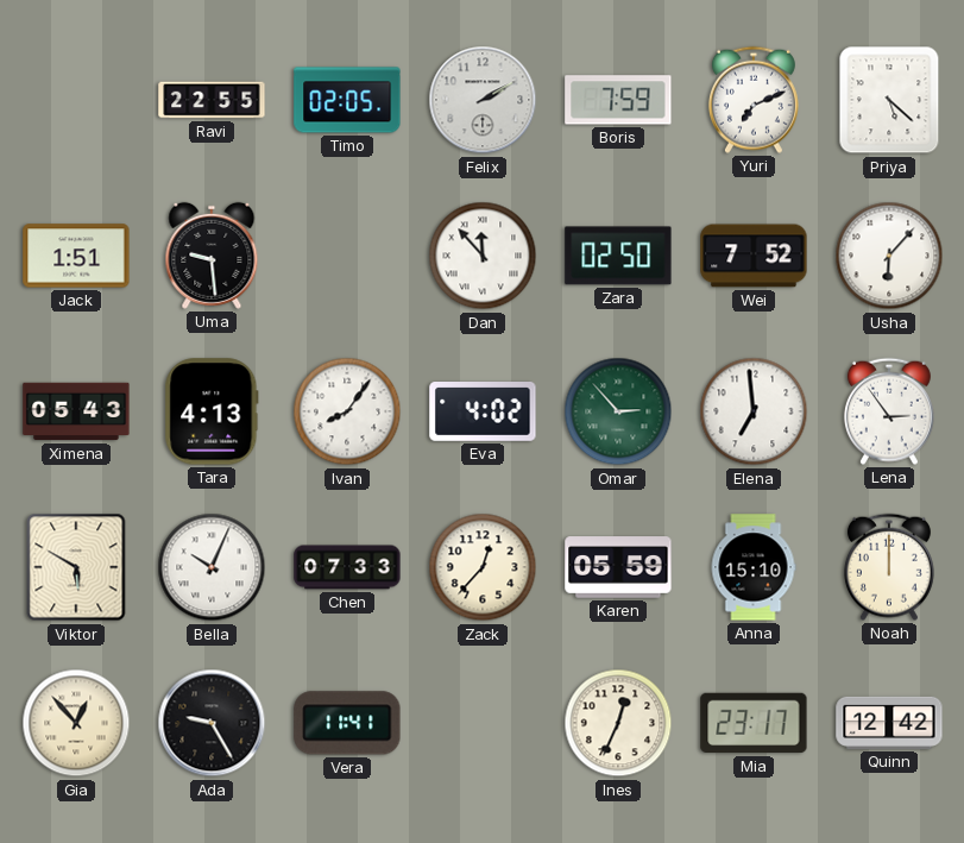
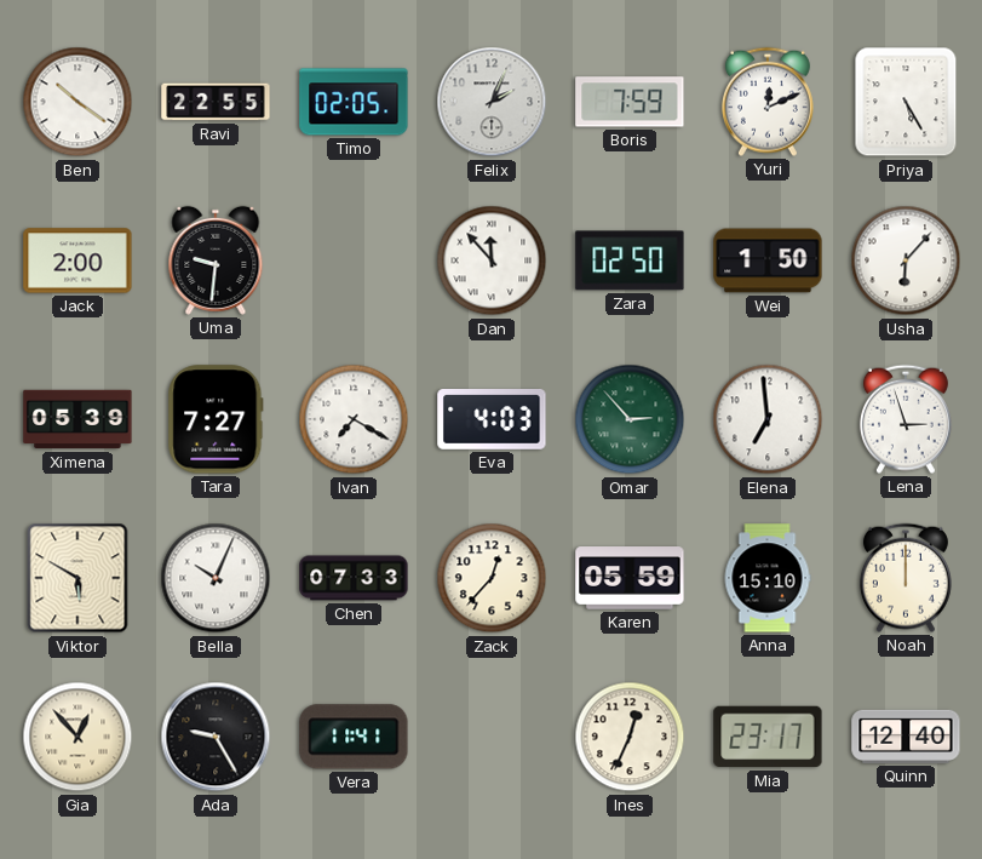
Ben: none -> 10:21 (77, 102)
Felix: 2:10 -> 2:04 (492, 102)
Yuri: 7:11 -> 12:11 (768, 102)
Priya: 5:22 -> 5:25 (906, 102)
Jack: 1:51 -> 2:00 (77, 260)
Uma: 9:29 -> 9:31 (216, 260)
Wei: 7:52 -> 1:50 (768, 260)
Ximena: 05:43 -> 05:39 (77, 419)
Tara: 4:13 -> 7:27 (216, 419)
Ivan: 8:06 -> 7:20 (354, 419)
Eva: 4:02 -> 4:03 (492, 420)
Lena: 2:54 -> 2:57 (906, 419)
Quinn: 12:42 -> 12:40 (906, 737)
